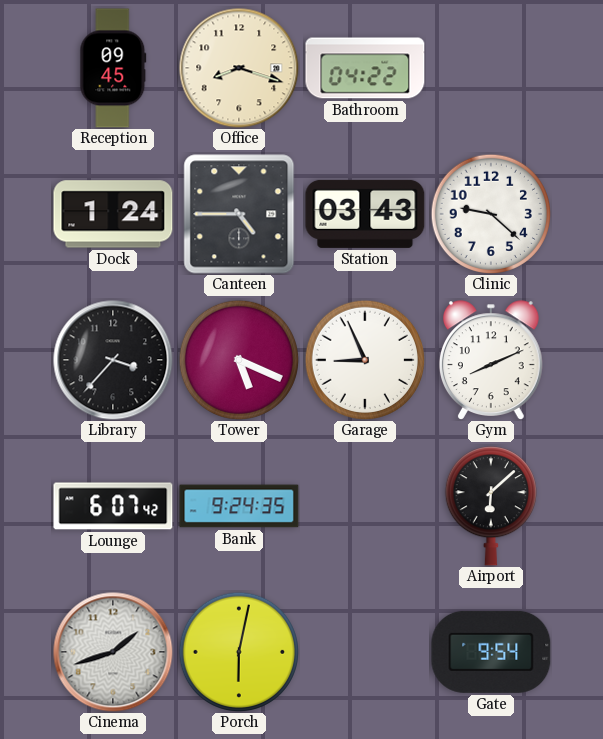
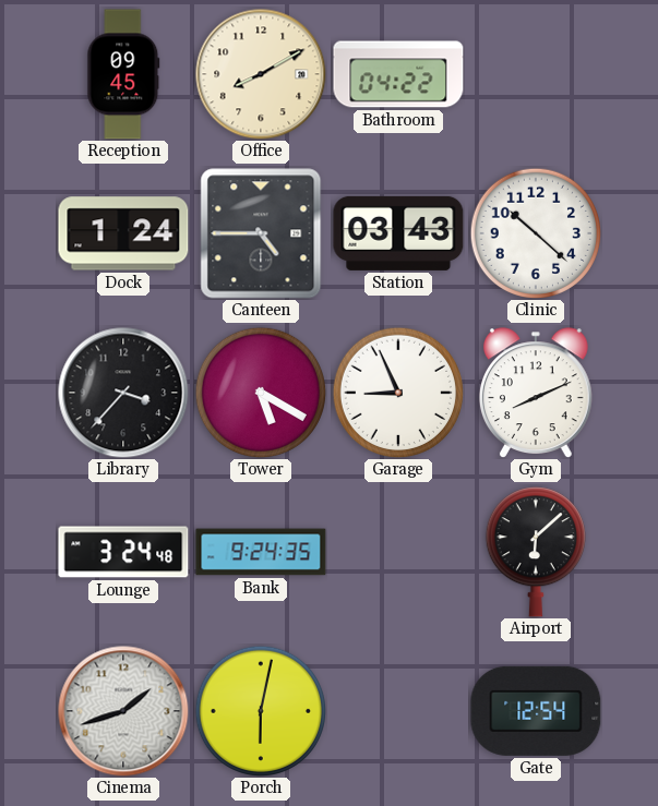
Office: 8:18 -> 8:10 (261, 74)
Clinic: 9:22 -> 10:22 (535, 232)
Tower: 5:19 -> 5:20 (260, 392)
Lounge: 6:07 -> 3:24 (123, 552)
Gate: 9:54 -> 12:54 (536, 711)
